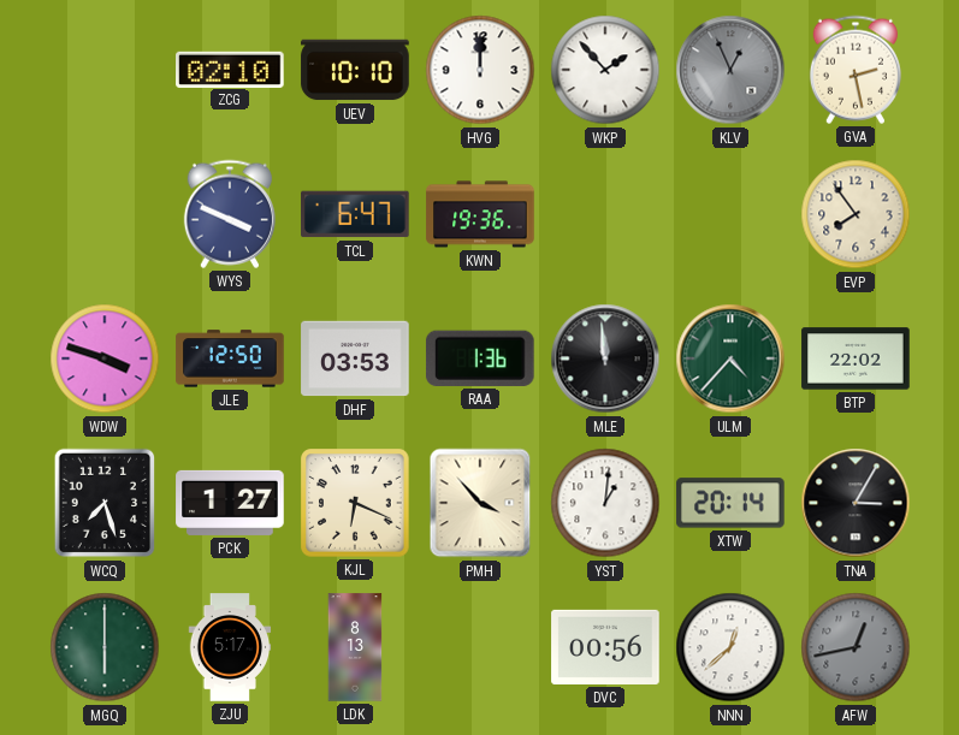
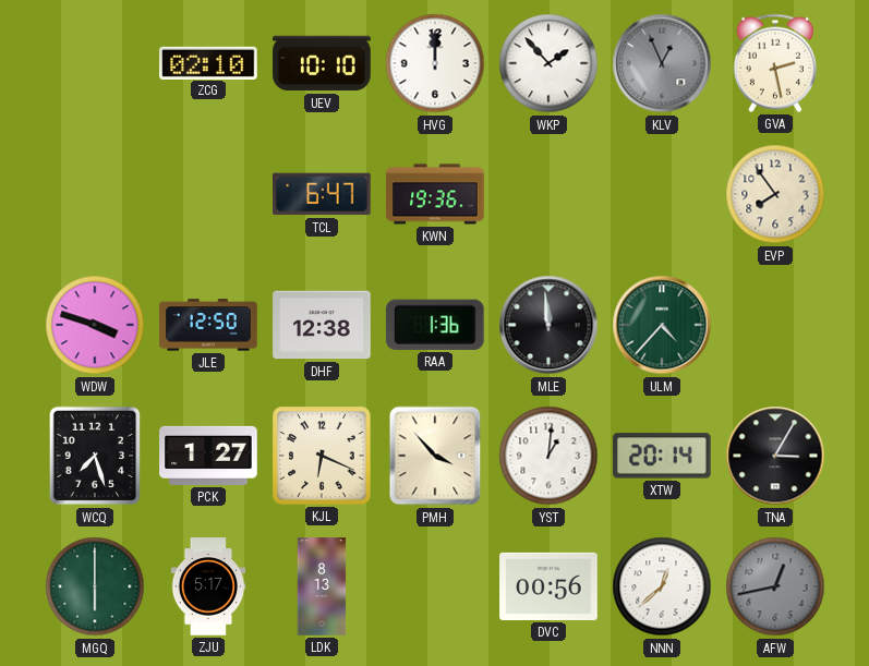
WYS: 3:49 -> none (230, 214)
DHF: 03:53 -> 12:38 (322, 325)
BTP: 22:02 -> none (856, 358)
